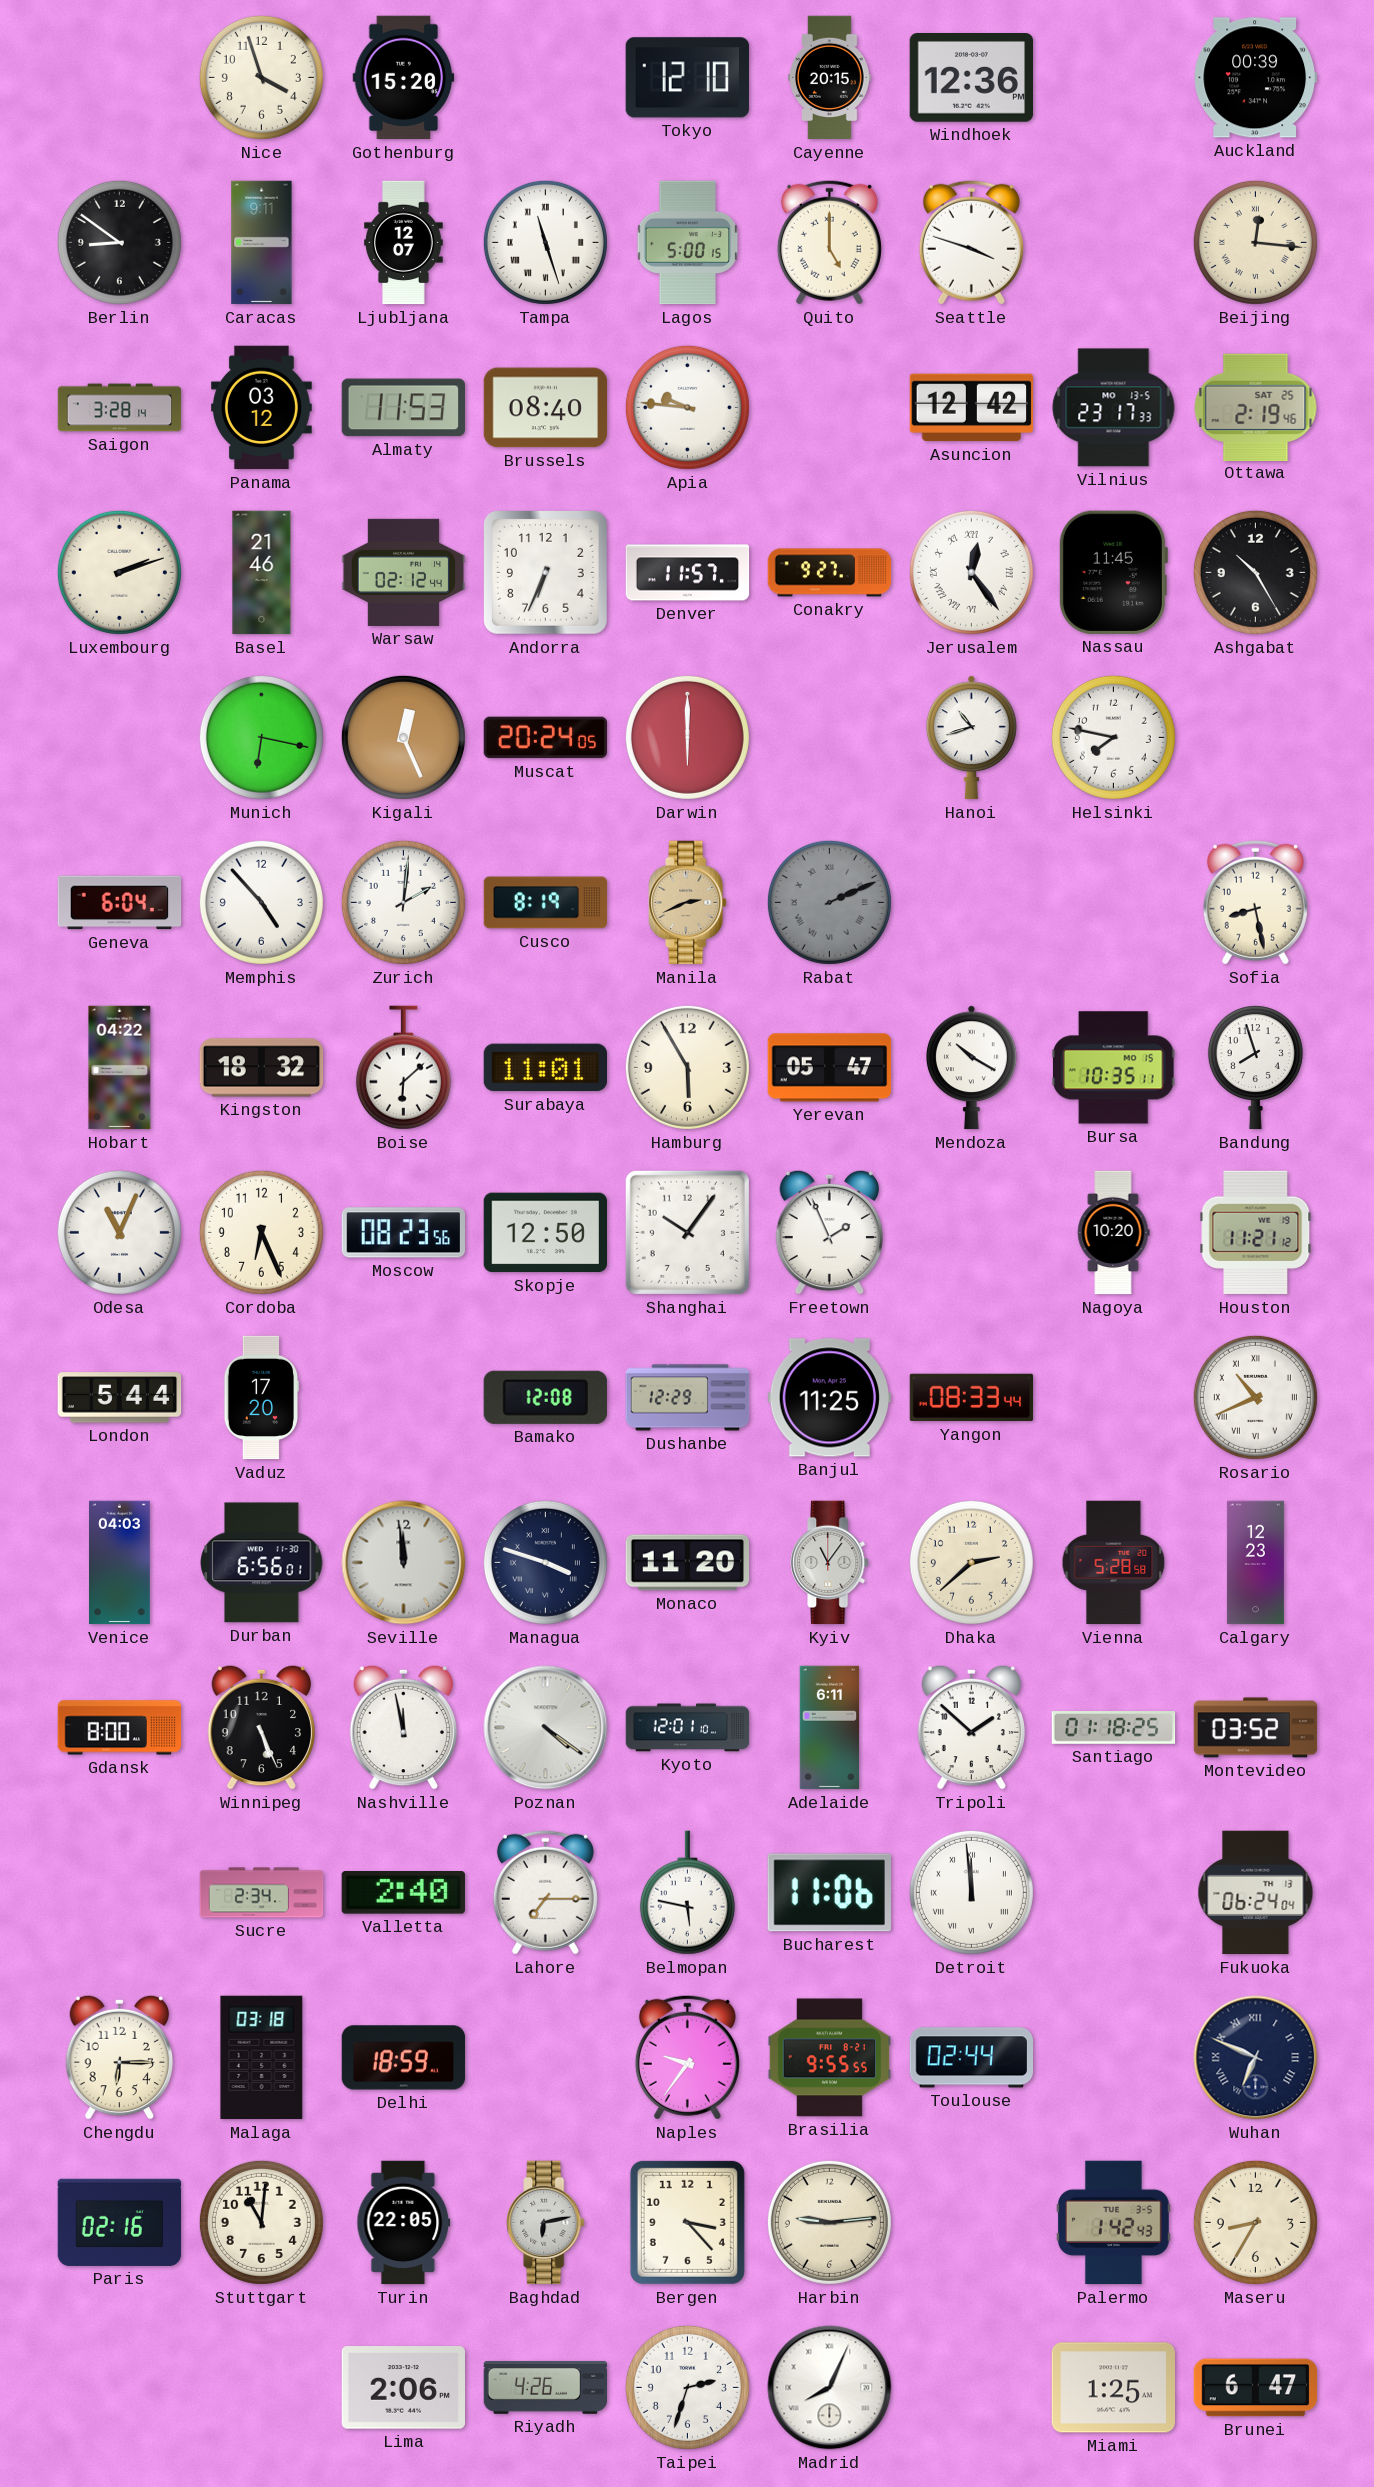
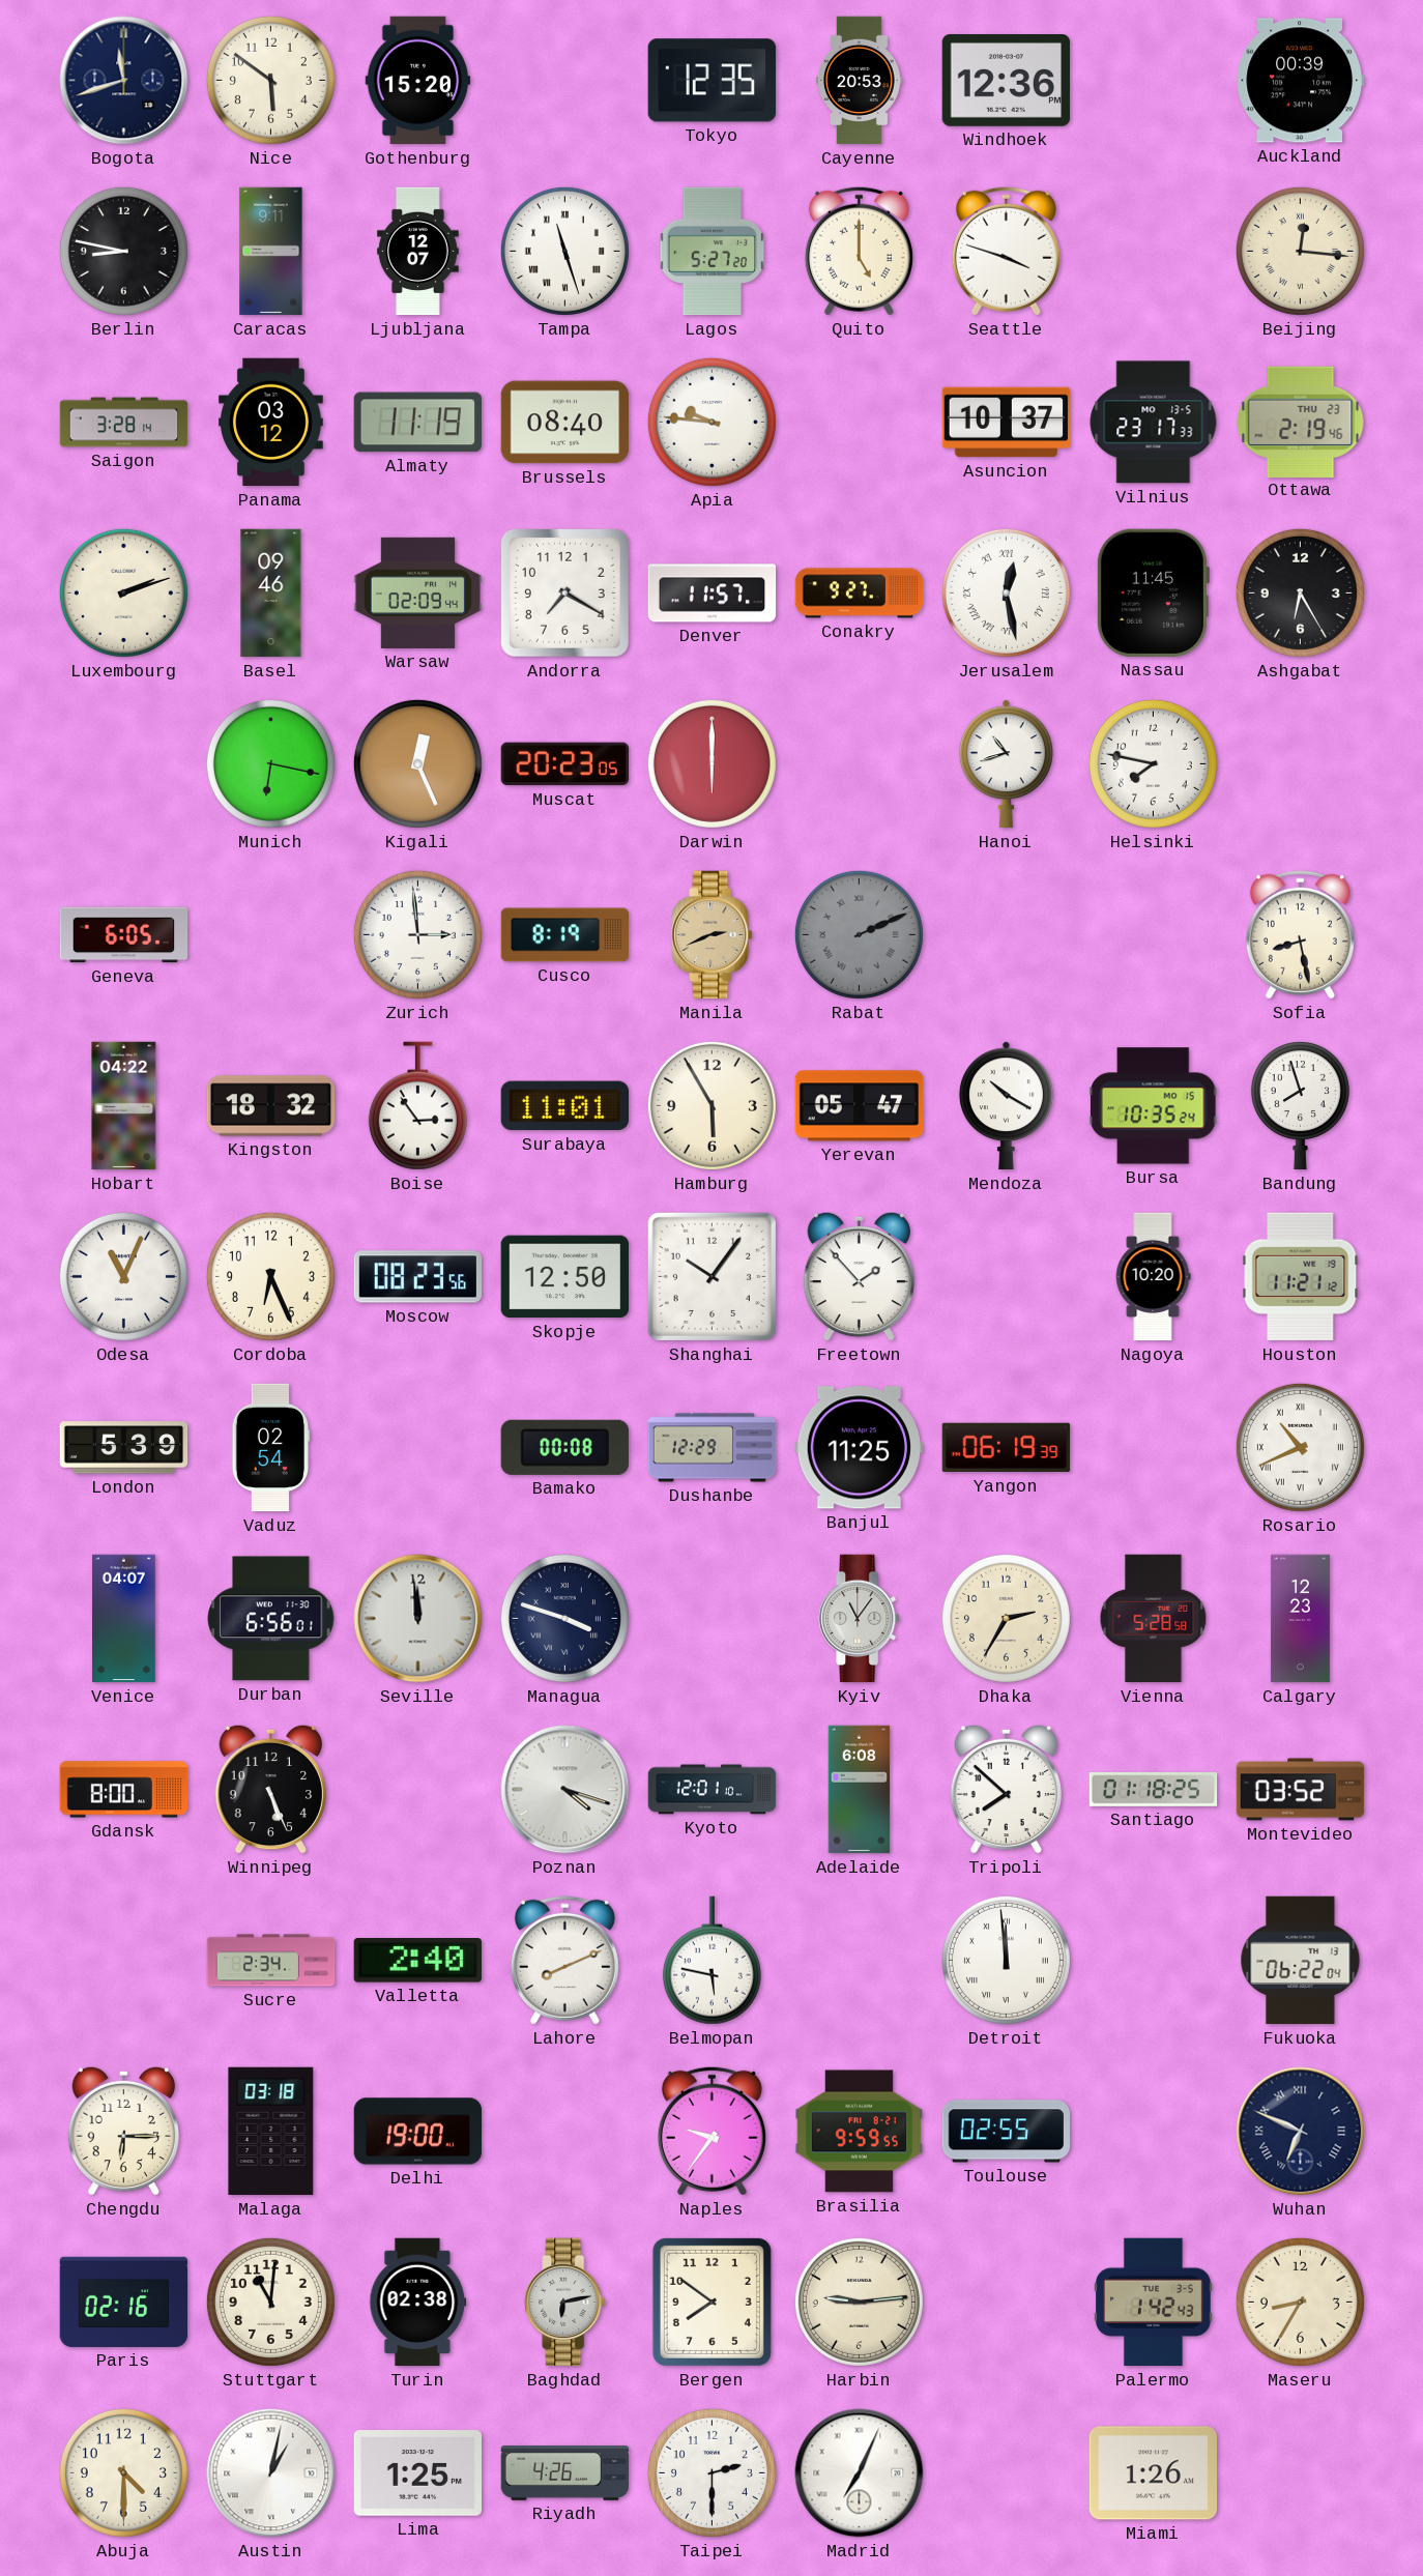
Bogota: none -> 11:42 (124, 81)
Nice: 3:57 -> 5:51 (270, 80)
Tokyo: 12:10 -> 12:35 (711, 81)
Cayenne: 20:15 -> 20:53 (860, 81)
Berlin: 8:51 -> 8:47 (123, 251)
Lagos: 5:00 -> 5:27 (713, 252)
Almaty: 11:53 -> 11:19 (417, 423)
Asuncion: 12:42 -> 10:37 (1007, 423)
Ottawa date: SAT 25 -> THU 23 (1301, 422)
Basel: 21:46 -> 09:46 (271, 594)
Warsaw: 02:12 -> 02:09 (418, 592)
Andorra: 6:34 -> 7:20 (564, 592)
Jerusalem: 12:24 -> 12:28 (1006, 592)
Ashgabat: 10:25 -> 6:25 (1300, 592)
Muscat: 20:24 -> 20:23 (565, 764)
Geneva: 6:04 -> 6:05 (124, 935)
Memphis: 4:53 -> none (261, 902)
Zurich: 2:01 -> 2:59 (417, 934)
Boise: 6:08 -> 2:54 (417, 1106)
Bursa: 10:35:11 -> 10:35:24 (1154, 1106)
Freetown: 1:56 -> 1:53 (859, 1276)
London: 5:44 -> 5:39 (124, 1448)
Vaduz: 17:20 -> 02:54 (271, 1448)
Bamako: 12:08 -> 00:08 (564, 1447)
Yangon: 08:33 -> 06:19 (1007, 1448)
Venice: 04:03 -> 04:07 (124, 1619)
Monaco: 11:20 -> none (688, 1563)
Dhaka: 2:38 -> 2:35 (1006, 1618)
Nashville: 11:58 -> none (403, 1727)
Poznan: 4:21 -> 4:18 (565, 1790)
Adelaide: 6:11 -> 6:08 (860, 1790)
Tripoli: 1:52 -> 7:52 (1006, 1789)
Lahore: 7:15 -> 8:11 (564, 1960)
Bucharest: 11:06 -> none (829, 1893)
Fukuoka: 06:24 -> 06:22 (1301, 1961)
Delhi: 18:59 -> 19:00 (418, 2132)
Brasilia: 9:55 -> 9:59 (860, 2132)
Toulouse: 02:44 -> 02:55 (1007, 2132)
Turin: 22:05 -> 02:38 (418, 2303)
Bergen: 3:23 -> 7:51 (711, 2302)
Abuja: none -> 4:30 (123, 2472)
Austin: none -> 1:02 (271, 2473)
Lima: 2:06 -> 1:25 (418, 2473)
Taipei: 2:33 -> 2:30 (711, 2472)
Madrid: 8:04 -> 7:04 (860, 2473)
Miami: 1:25 -> 1:26 (1154, 2473)
Brunei: 6:47 -> none (1256, 2388)
